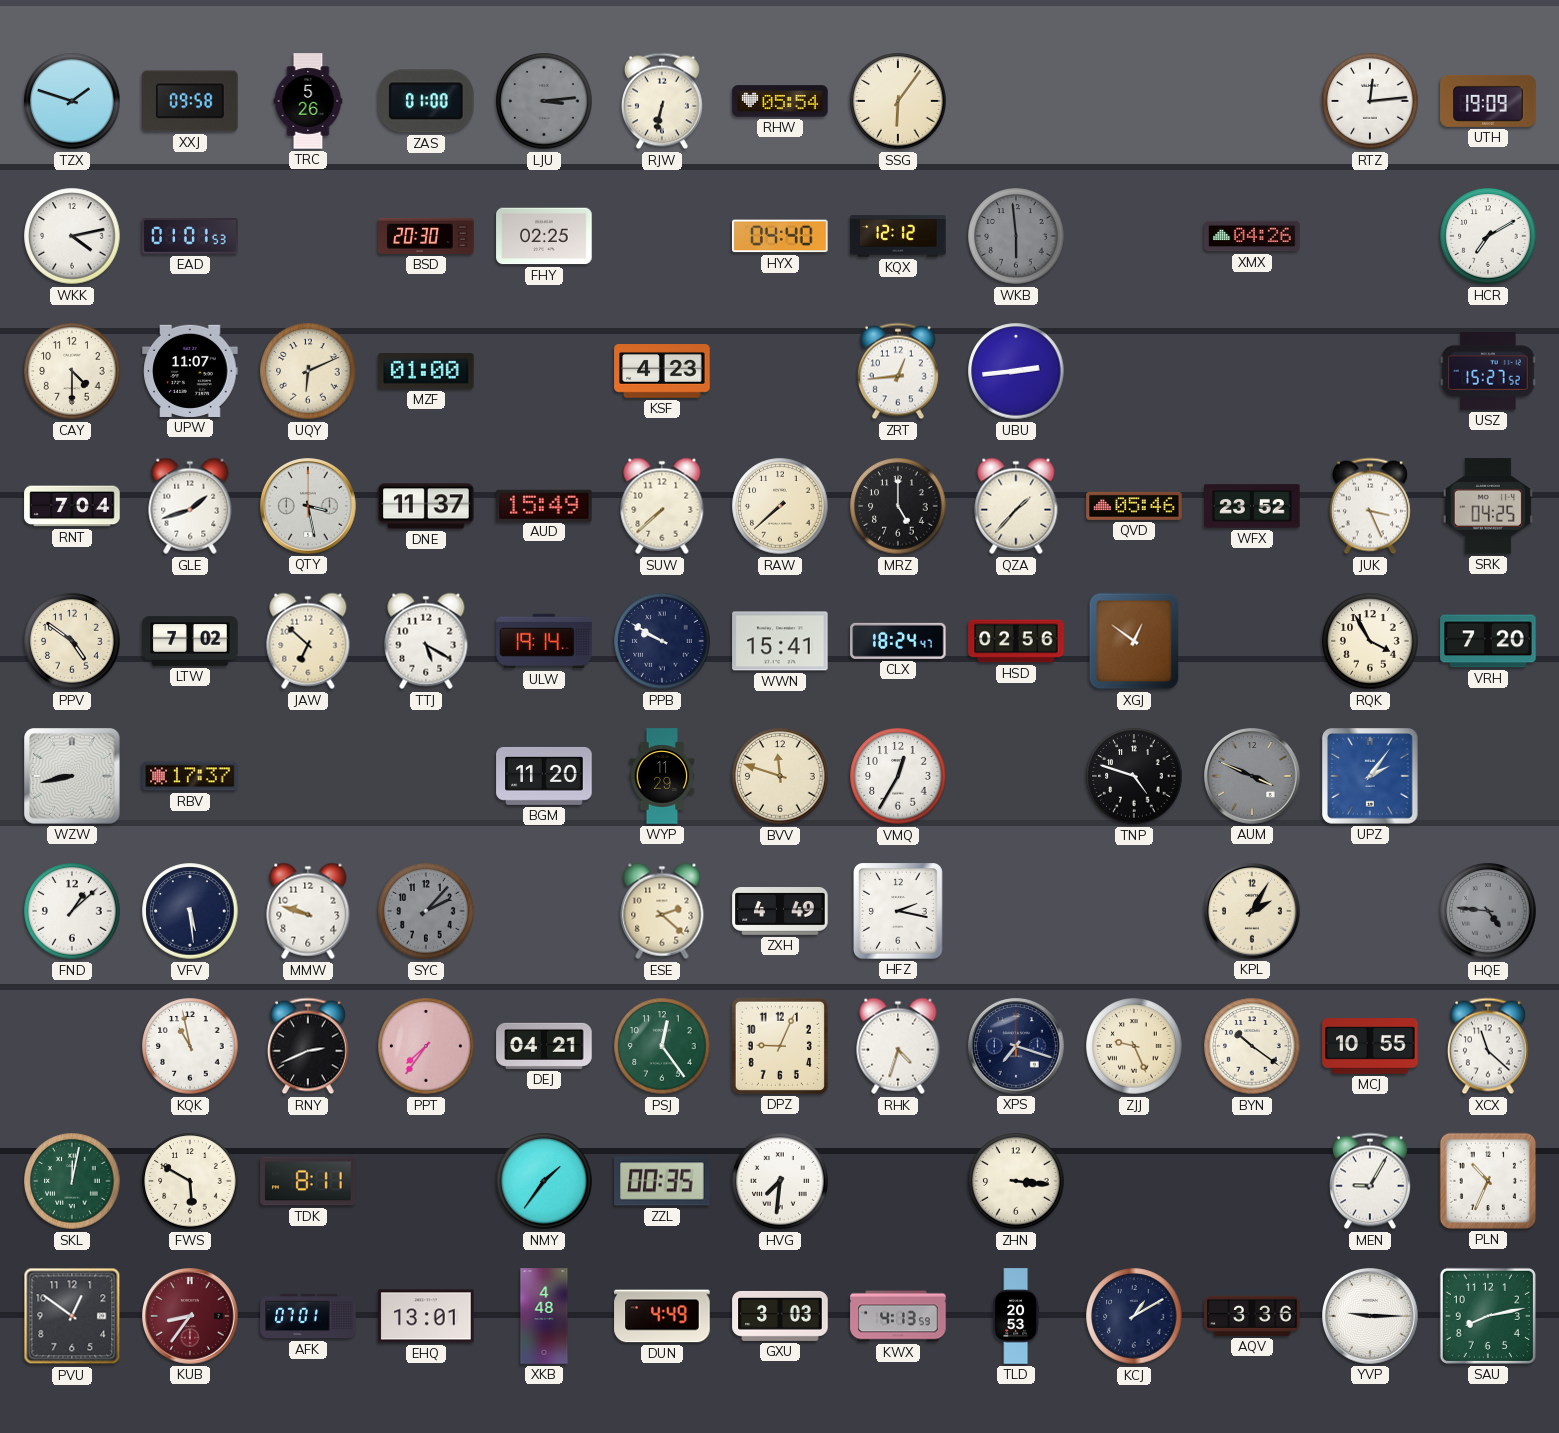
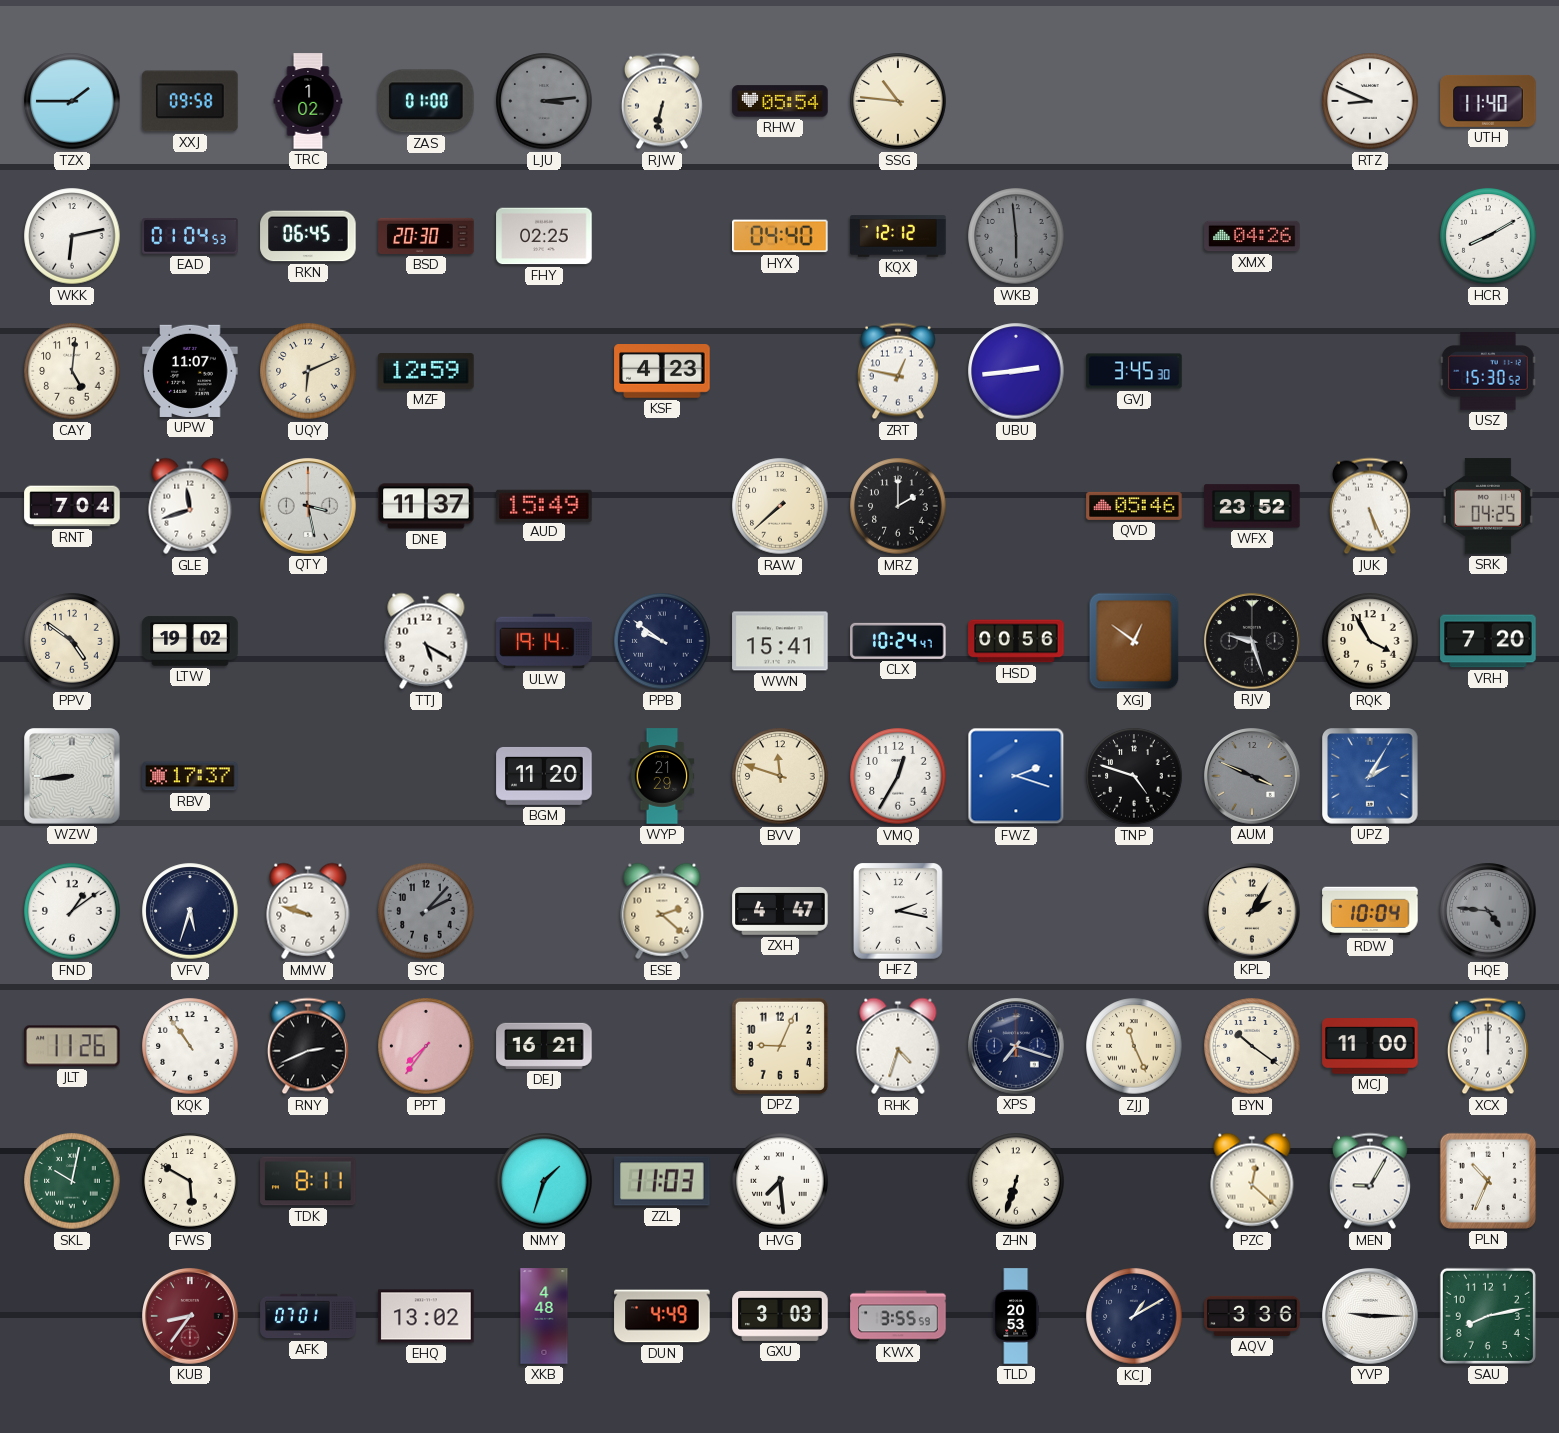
TZX: 1:48 -> 1:45 (72, 101)
TRC: 5:26 -> 1:02 (308, 101)
SSG: 6:06 -> 10:46 (898, 101)
RTZ: 12:14 -> 8:49 (1370, 101)
UTH: 19:09 -> 11:40 (1488, 101)
WKK: 4:13 -> 6:13 (72, 236)
EAD: 01:01 -> 01:04 (190, 236)
RKN: none -> 06:45 (308, 236)
HCR: 7:10 -> 8:10 (1488, 236)
CAY: 4:30 -> 5:01 (72, 371)
MZF: 01:00 -> 12:59 (426, 371)
ZRT: 12:44 -> 12:47 (898, 371)
GVJ: none -> 3:45 (1134, 371)
USZ: 15:27 -> 15:30 (1488, 372)
GLE: 1:42 -> 11:42 (190, 506)
SUW: 7:38 -> none (662, 506)
MRZ: 5:00 -> 2:00 (898, 506)
QZA: 1:37 -> none (1016, 506)
JUK: 3:26 -> 5:26 (1370, 506)
LTW: 7:02 -> 19:02 (190, 641)
JAW: 6:52 -> none (308, 641)
PPB: 9:50 -> 9:51 (662, 641)
CLX: 18:24 -> 10:24 (898, 641)
HSD: 02:56 -> 00:56 (1016, 641)
RJV: none -> 9:27 (1252, 641)
WZW: 8:43 -> 8:44 (72, 776)
WYP: 11:29 -> 21:29 (662, 776)
FWZ: none -> 2:18 (1016, 776)
UPZ: 2:06 -> 2:05 (1370, 776)
FND: 1:08 -> 1:09 (72, 911)
VFV: 5:29 -> 5:33 (190, 911)
ZXH: 4:49 -> 4:47 (780, 912)
RDW: none -> 10:04 (1370, 911)
JLT: none -> 11:26 (73, 1046)
KQK: 10:58 -> 10:54 (190, 1046)
DEJ: 04:21 -> 16:21 (544, 1046)
PSJ: 12:24 -> none (662, 1046)
ZJJ: 9:26 -> 11:26 (1134, 1046)
MCJ: 10:55 -> 11:00 (1370, 1046)
XCX: 11:22 -> 12:00 (1488, 1046)
SKL: 12:02 -> 10:02 (72, 1181)
NMY: 1:36 -> 1:33 (544, 1181)
ZZL: 00:35 -> 11:03 (662, 1181)
HVG: 7:31 -> 7:29 (780, 1181)
ZHN: 3:16 -> 6:33 (1016, 1181)
PZC: none -> 12:22 (1252, 1181)
PVU: 12:51 -> none (72, 1316)
EHQ: 13:01 -> 13:02 (426, 1316)
KWX: 4:13 -> 3:55 (898, 1316)
